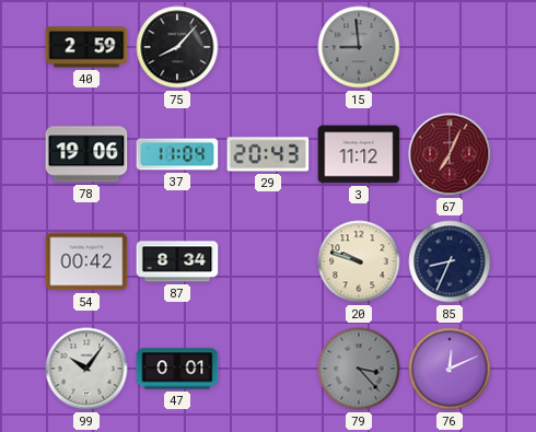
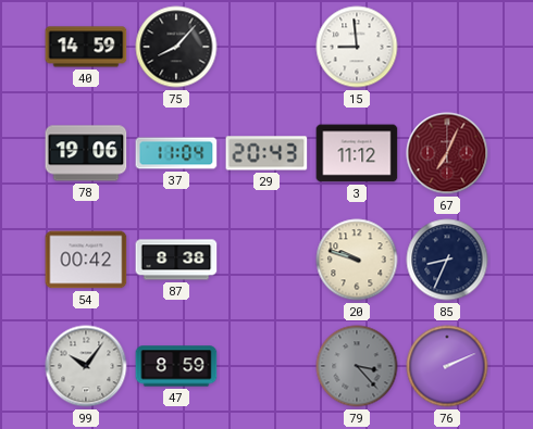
40: 2:59 -> 14:59 (86, 47)
15 dial: grey -> white (357, 47)
87: 8:34 -> 8:38 (176, 260)
47: 0:01 -> 8:59 (176, 366)
76: 12:11 -> 2:11 (447, 366)
